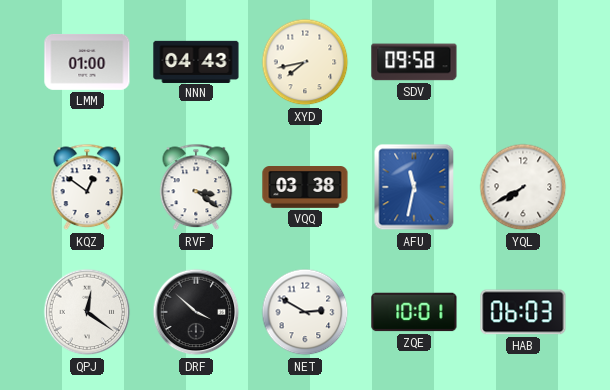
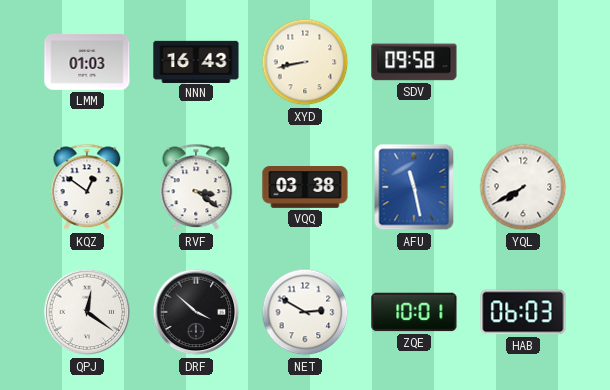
LMM: 01:00 -> 01:03 (87, 62)
NNN: 04:43 -> 16:43 (196, 61)
XYD: 7:43 -> 8:43 (305, 62)
AFU: 11:32 -> 11:28 (414, 187)
